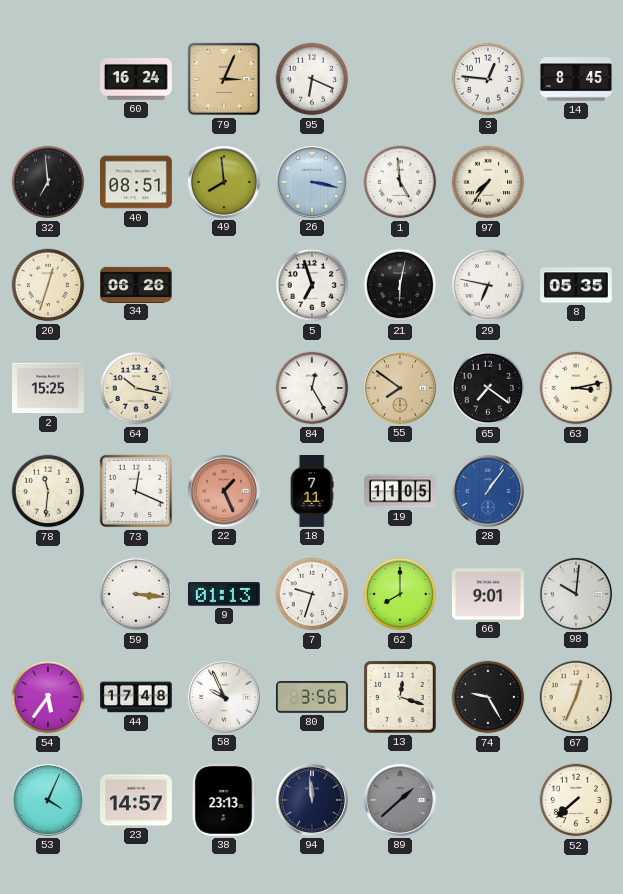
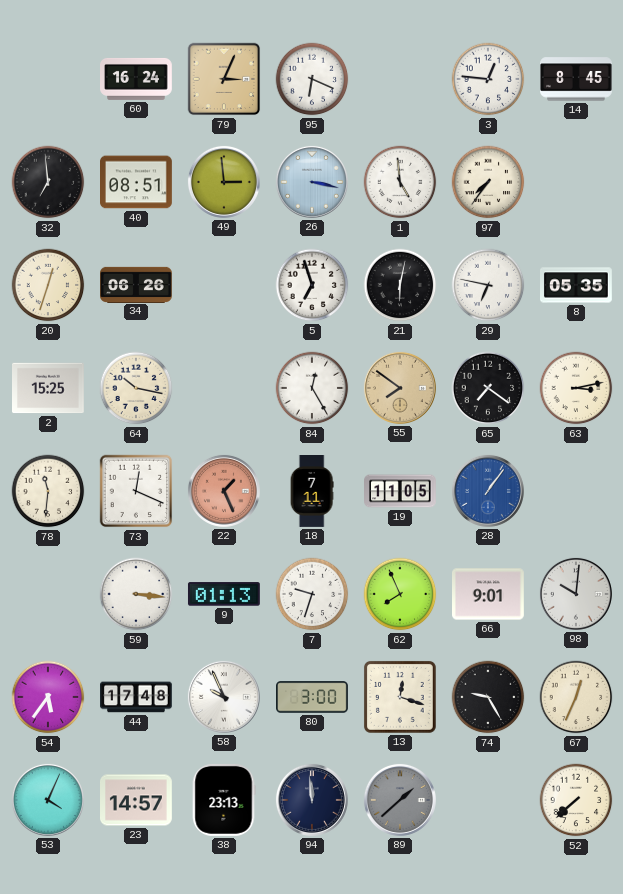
49: 7:59 -> 2:59 (224, 182)
62: 8:00 -> 7:56 (400, 594)
80: 3:56 -> 3:00 (313, 697)
